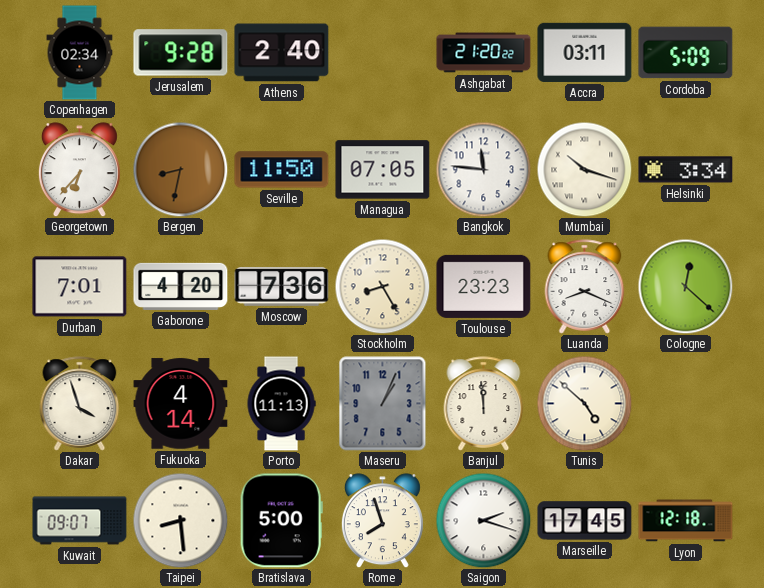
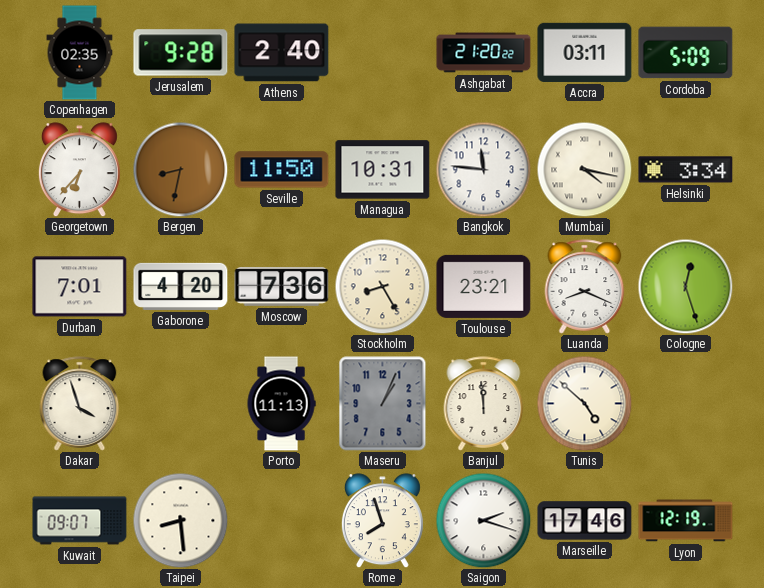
Copenhagen: 02:34 -> 02:35 (80, 53)
Managua: 07:05 -> 10:31 (383, 170)
Mumbai: 10:18 -> 4:17 (584, 169)
Toulouse: 23:23 -> 23:21 (484, 286)
Cologne: 12:22 -> 12:27 (685, 286)
Fukuoka: 4:14 -> none (181, 404)
Bratislava: 5:00 -> none (281, 521)
Marseille: 17:45 -> 17:46 (585, 521)
Lyon: 12:18 -> 12:19 (686, 521)
